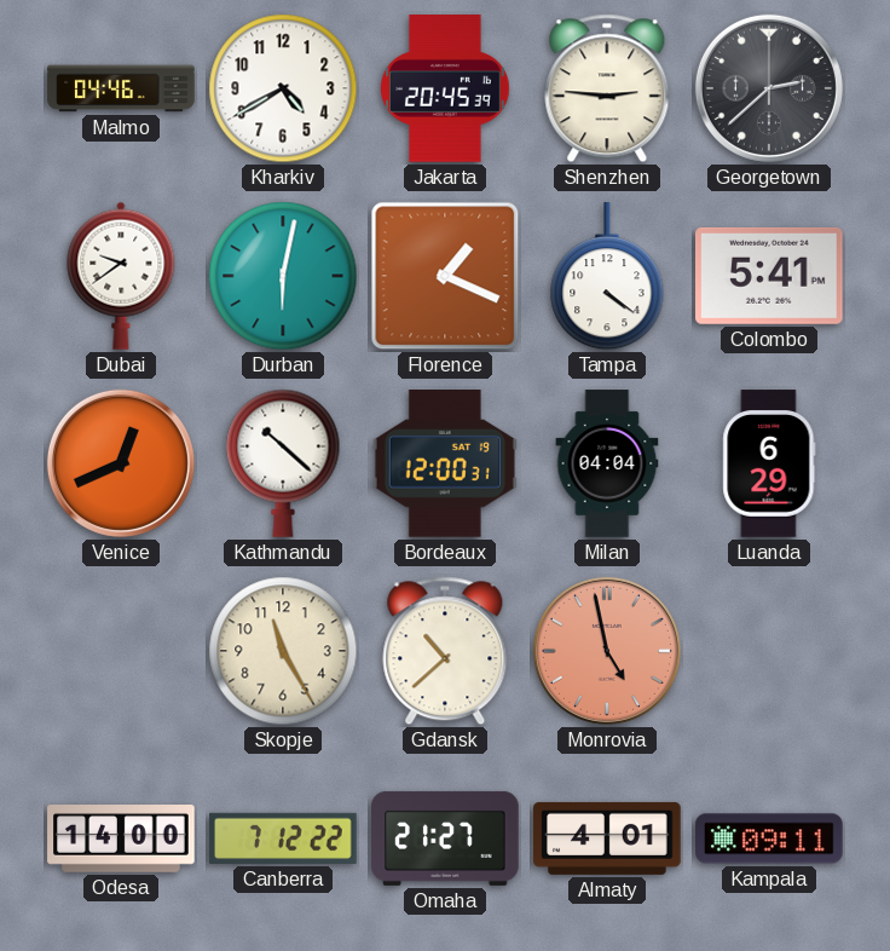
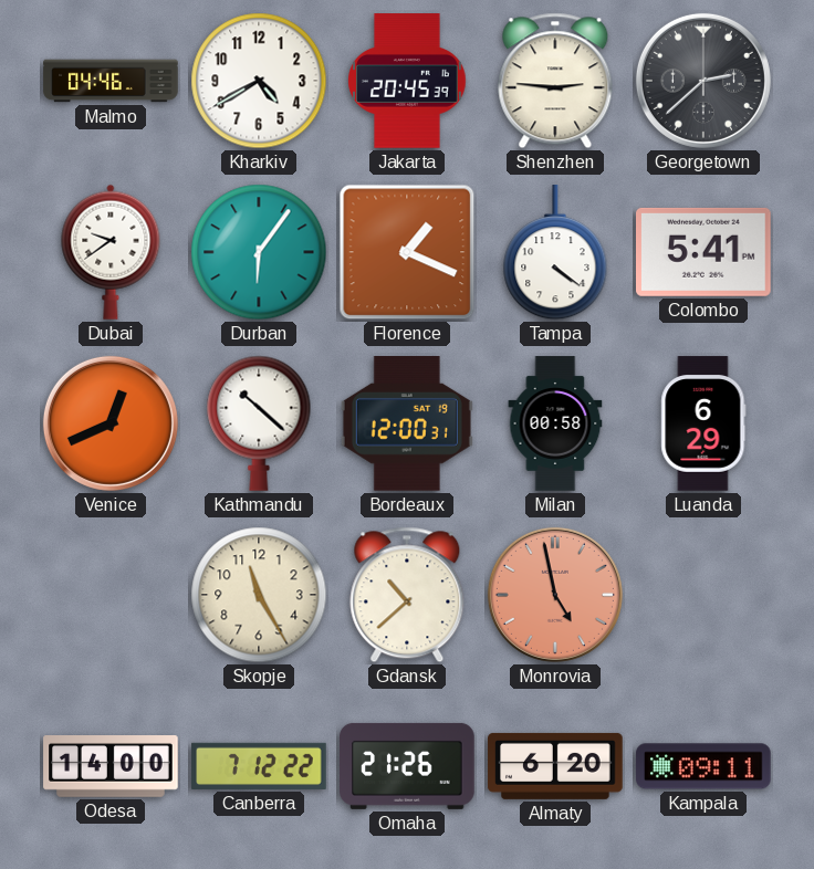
Durban: 6:02 -> 6:06 (259, 252)
Milan: 04:04 -> 00:58 (555, 423)
Omaha: 21:27 -> 21:26 (407, 766)
Almaty: 4:01 -> 6:20 (555, 766)
